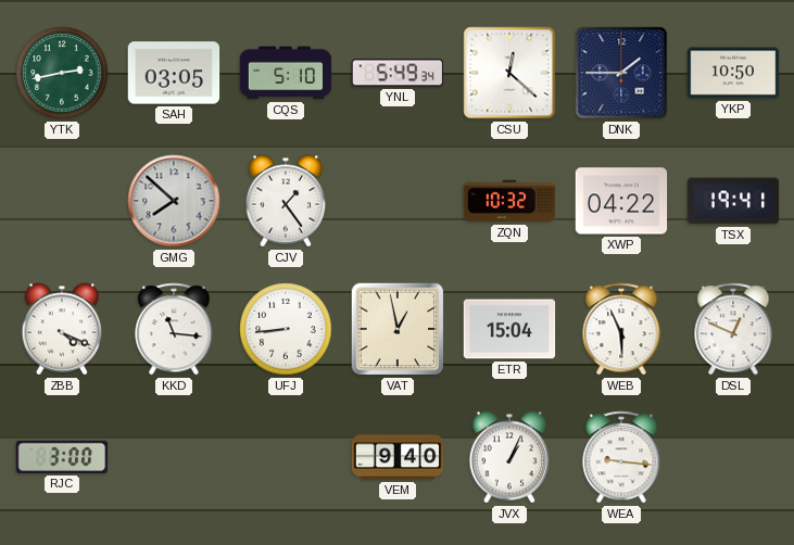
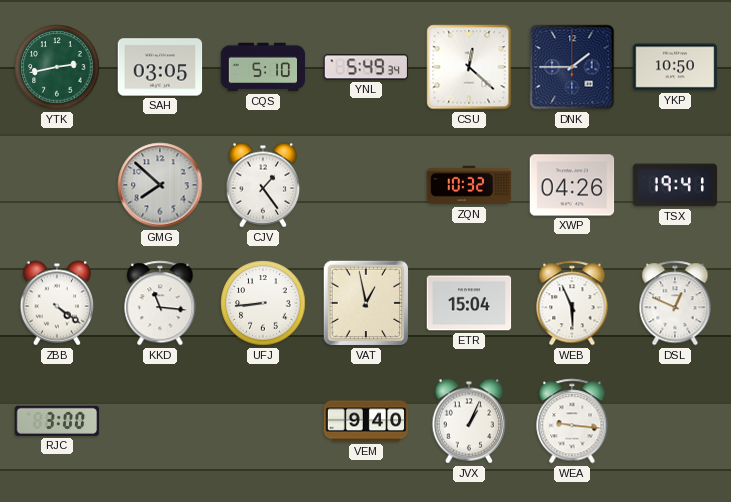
XWP: 04:22 -> 04:26 (572, 185)
ZBB: 4:19 -> 4:21 (57, 303)
